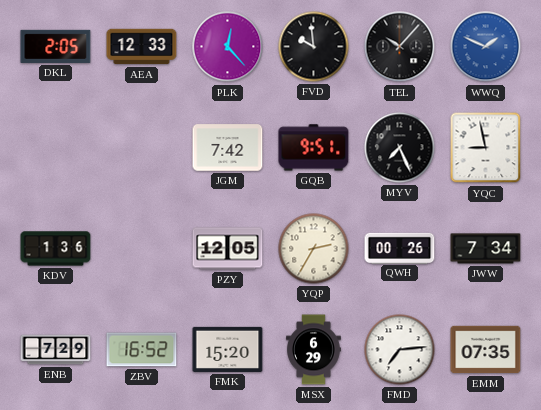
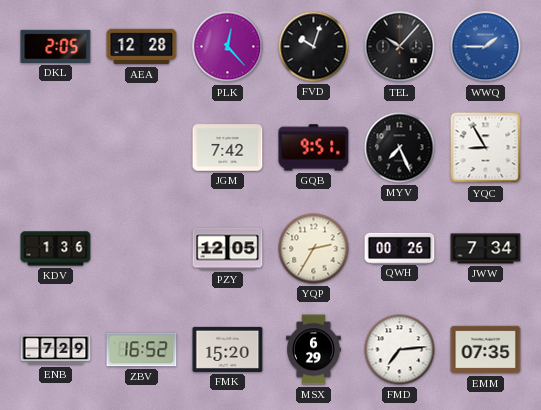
AEA: 12:33 -> 12:28 (142, 47)
FVD: 9:59 -> 10:03 (314, 47)
WWQ: 1:49 -> 1:45 (486, 47)
YQC: 8:58 -> 8:55 (486, 148)
